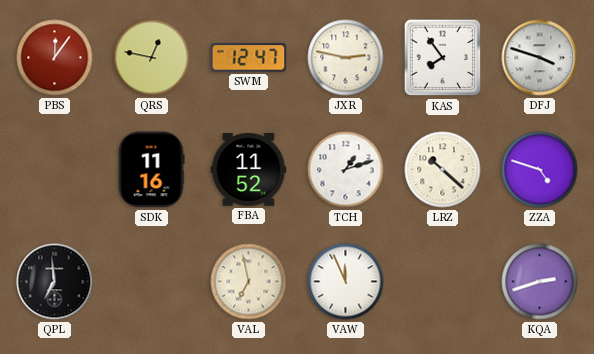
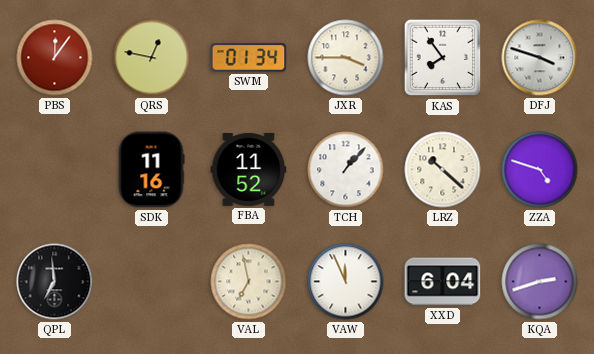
SWM: 12:47 -> 01:34 (249, 58)
JXR: 2:47 -> 3:45 (346, 58)
TCH: 1:12 -> 1:07 (346, 170)
XXD: none -> 6:04 (443, 282)
